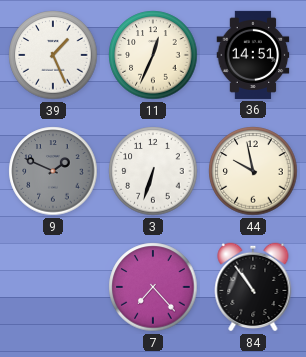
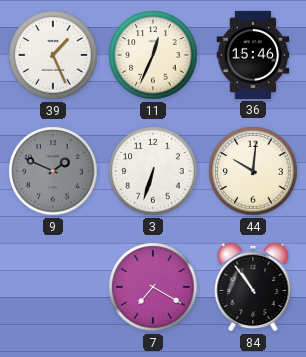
36: 14:51 -> 15:46 (253, 55)
44: 9:58 -> 10:01 (253, 171)
7: 7:23 -> 7:20 (153, 287)
